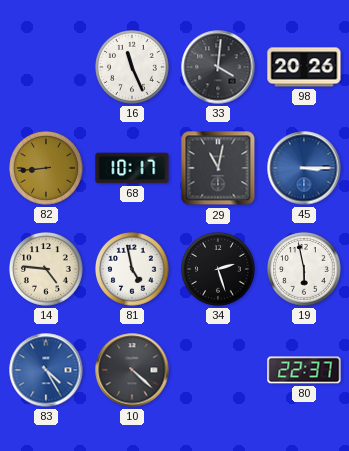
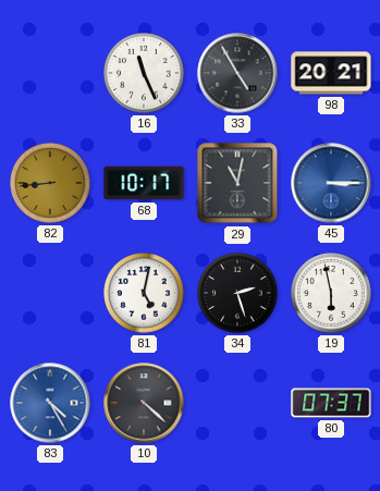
33: 4:01 -> 4:55 (237, 73)
98: 20:26 -> 20:21 (331, 73)
14: 4:46 -> none (46, 269)
81: 4:58 -> 5:02 (144, 293)
80: 22:37 -> 07:37 (331, 403)
